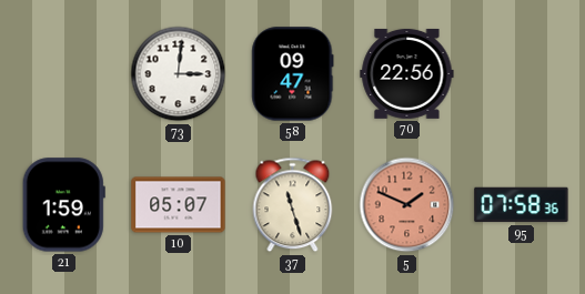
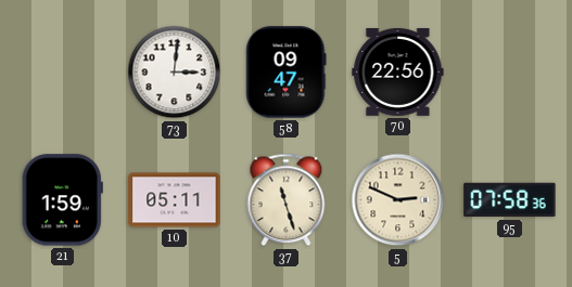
10: 05:07 -> 05:11 (175, 200)
5: 1:49 -> 2:49 (398, 200)
5 dial: salmon -> cream (398, 200)
